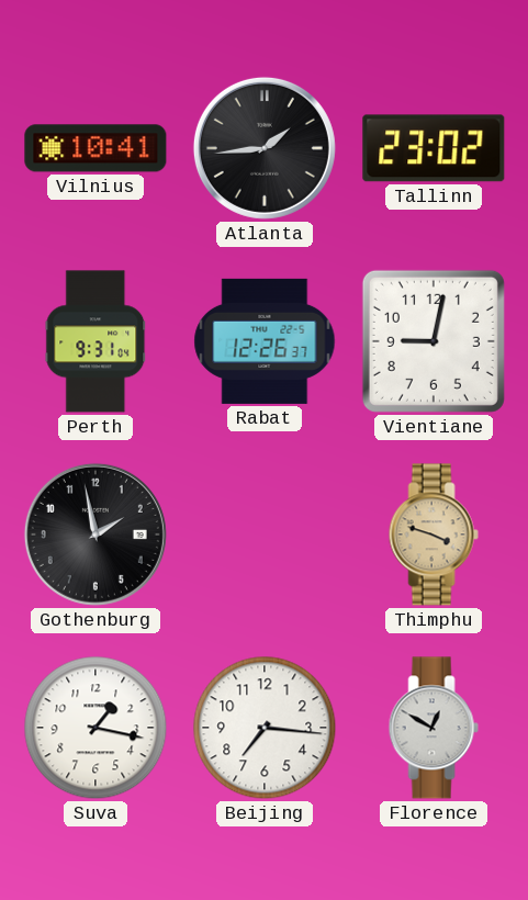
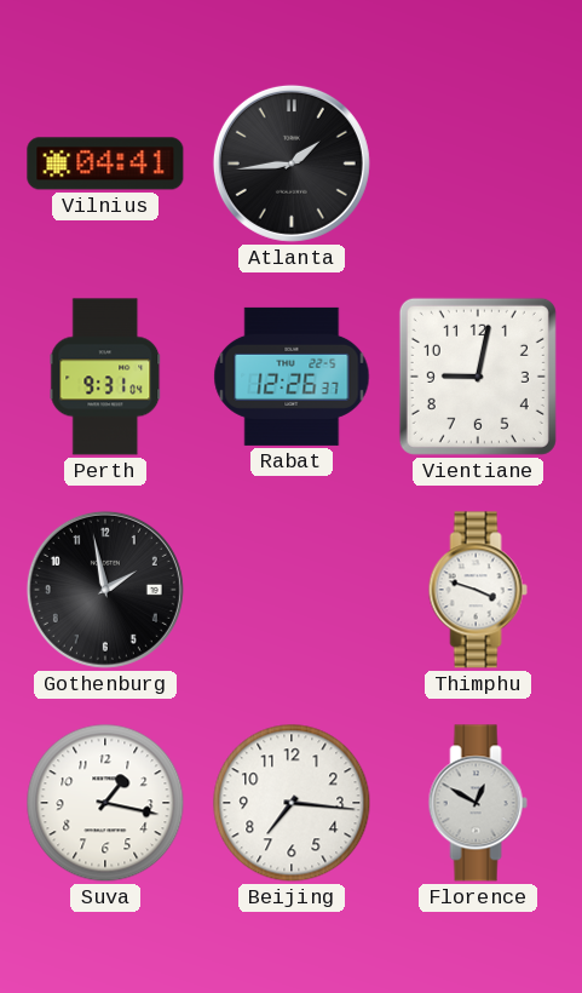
Vilnius: 10:41 -> 04:41 (105, 163)
Tallinn: 23:02 -> none (434, 148)
Thimphu dial: champagne -> white (478, 590)
